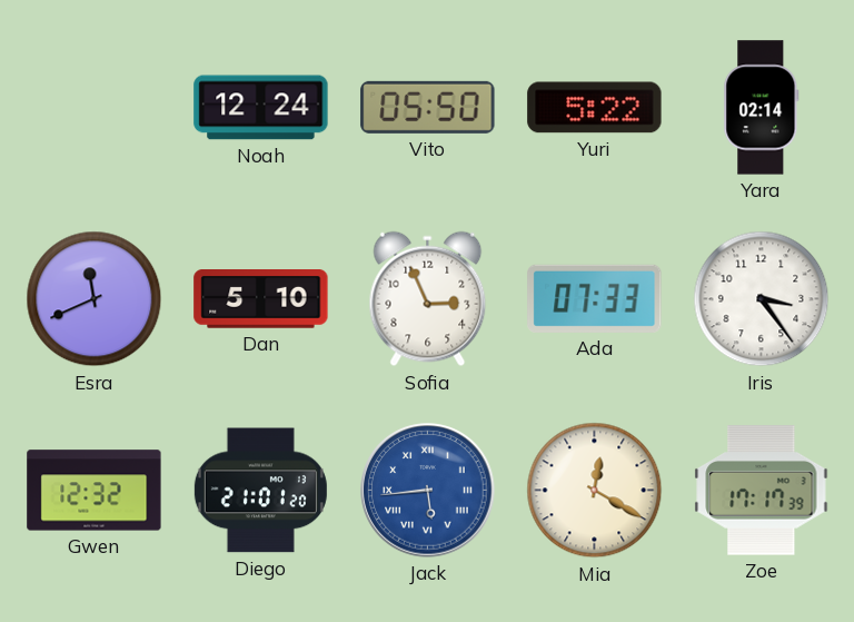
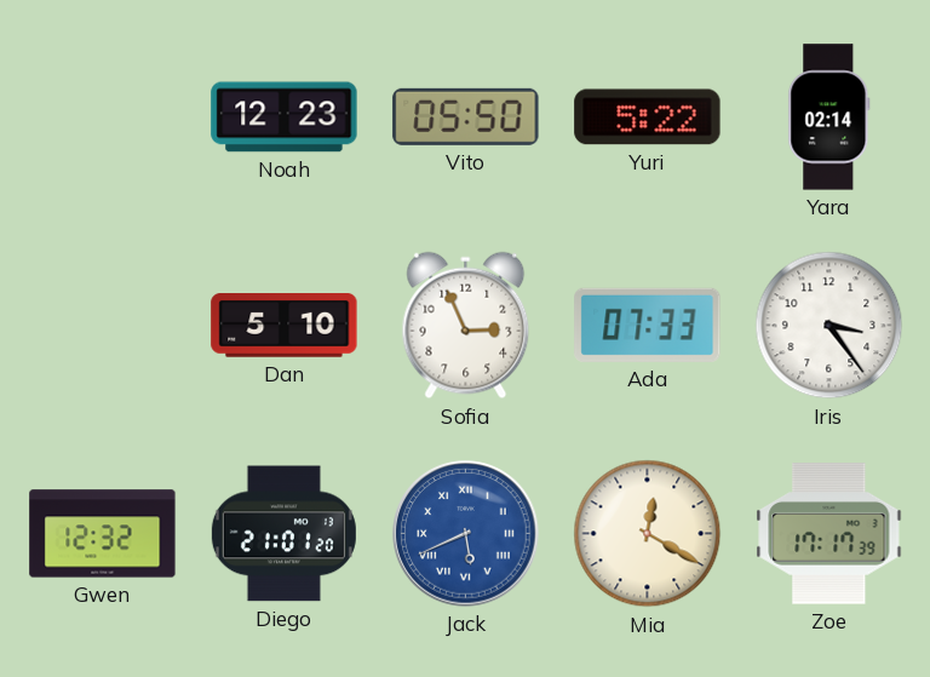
Noah: 12:24 -> 12:23 (285, 117)
Esra: 11:41 -> none (95, 299)
Jack: 5:44 -> 5:41 (466, 534)
